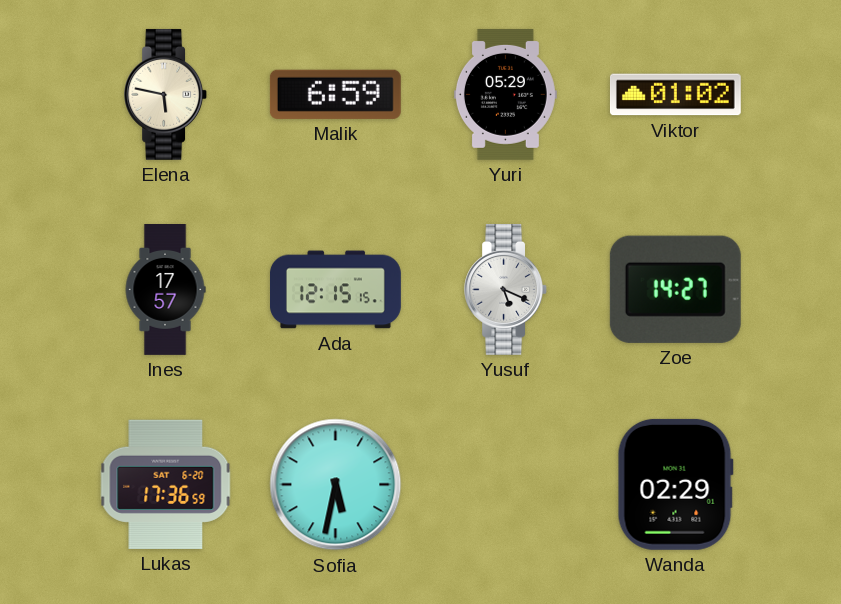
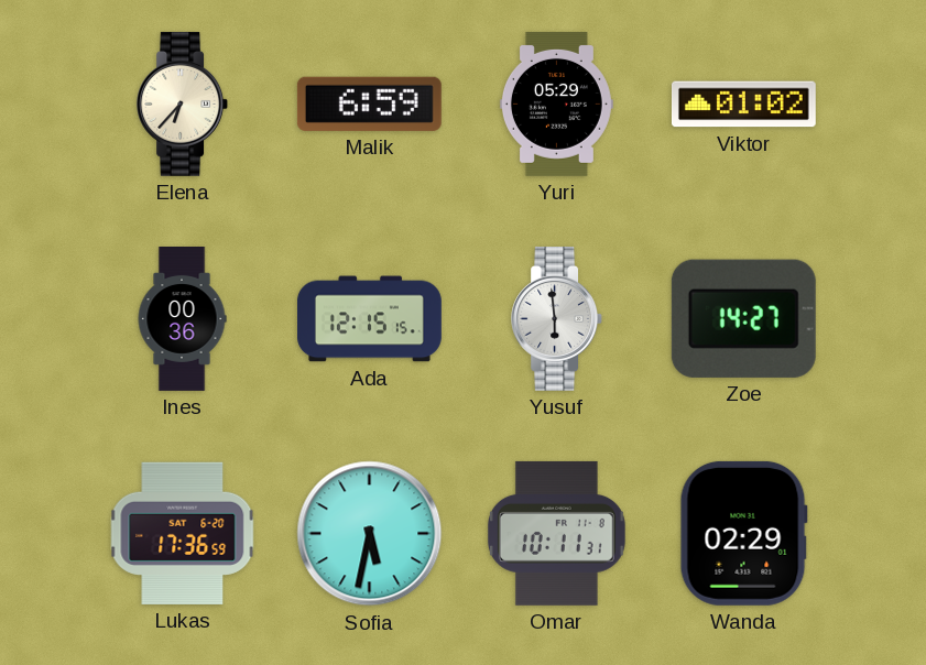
Elena: 5:47 -> 6:37 (183, 103)
Ines: 17:57 -> 00:36 (182, 319)
Yusuf: 5:19 -> 5:59 (557, 318)
Omar: none -> 10:11 (556, 533)
